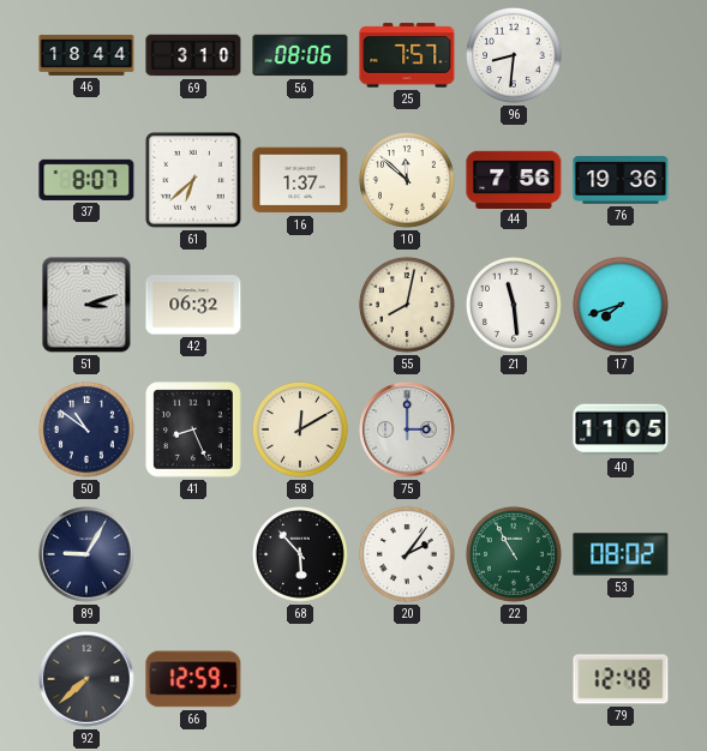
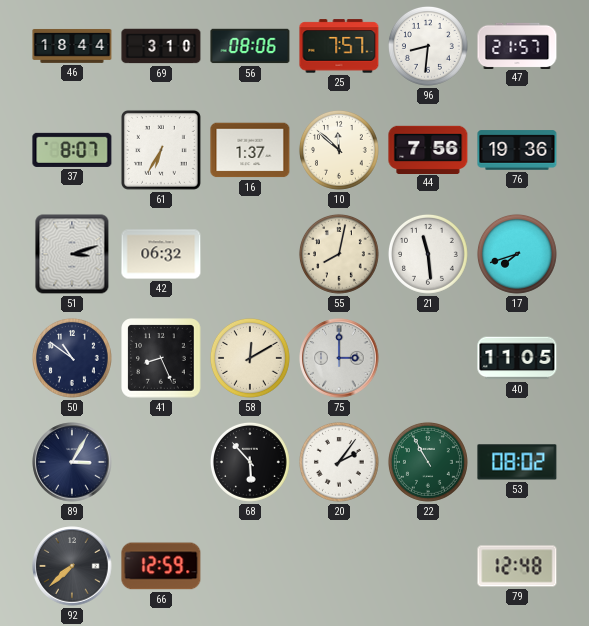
47: none -> 21:57 (517, 45)
61: 6:38 -> 6:35 (161, 150)
89: 9:05 -> 3:05 (72, 462)
